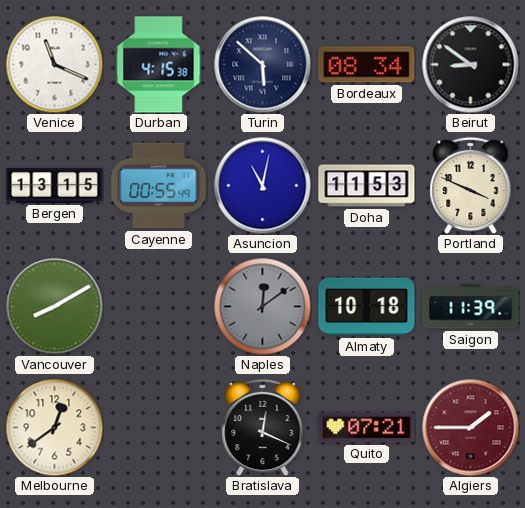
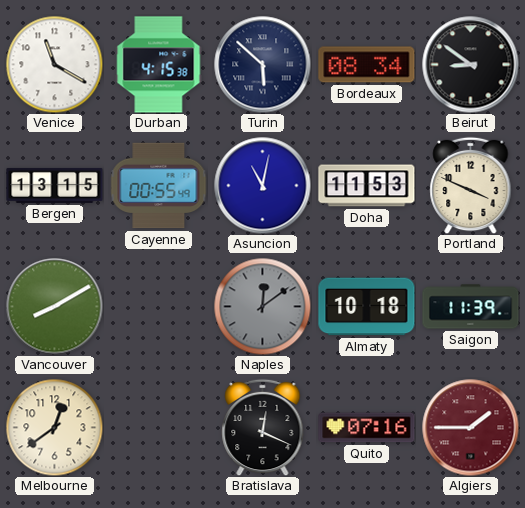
Venice: 11:19 -> 11:20 (54, 64)
Quito: 07:21 -> 07:16 (367, 428)
